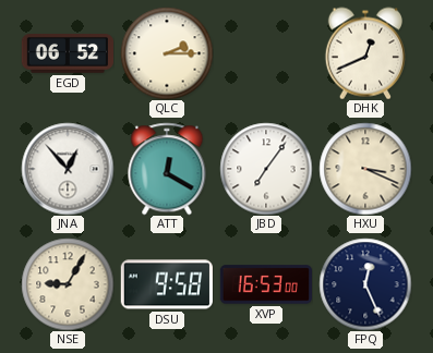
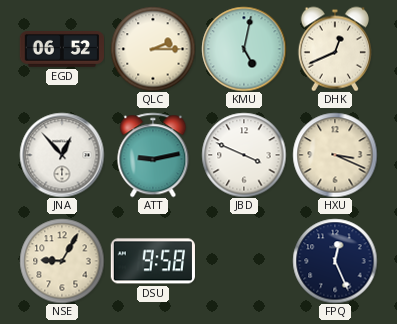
KMU: none -> 5:02 (244, 49)
ATT: 12:20 -> 9:13 (153, 155)
JBD: 7:06 -> 3:49 (244, 155)
XVP: 16:53 -> none (265, 284)
